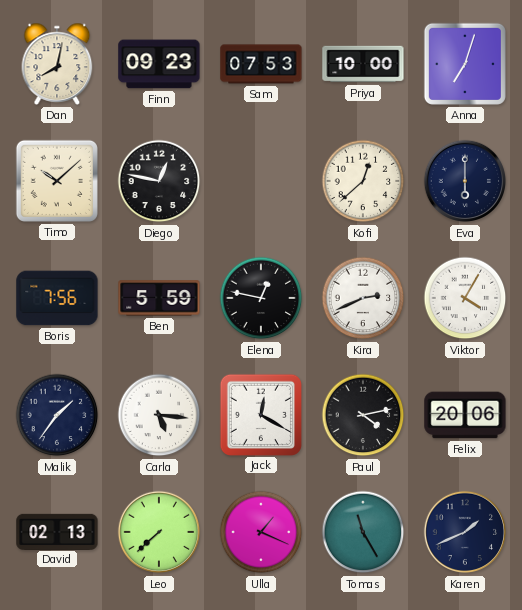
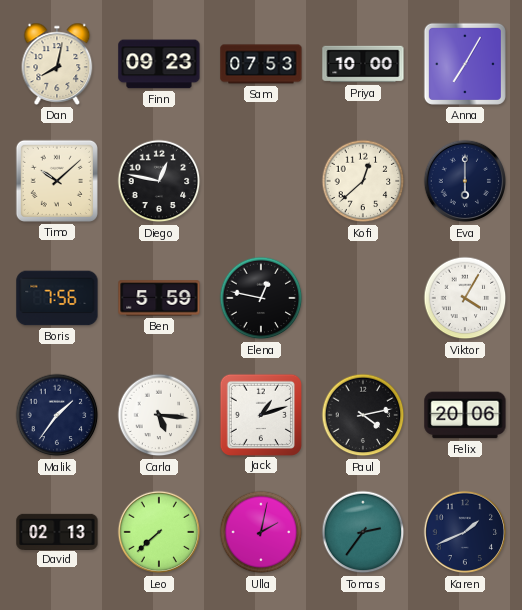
Anna: 7:03 -> 7:05 (465, 64)
Kira: 2:41 -> none (363, 298)
Jack: 12:20 -> 1:12 (260, 414)
Ulla: 1:19 -> 2:02 (261, 532)
Tomas: 11:25 -> 2:36 (363, 532)
